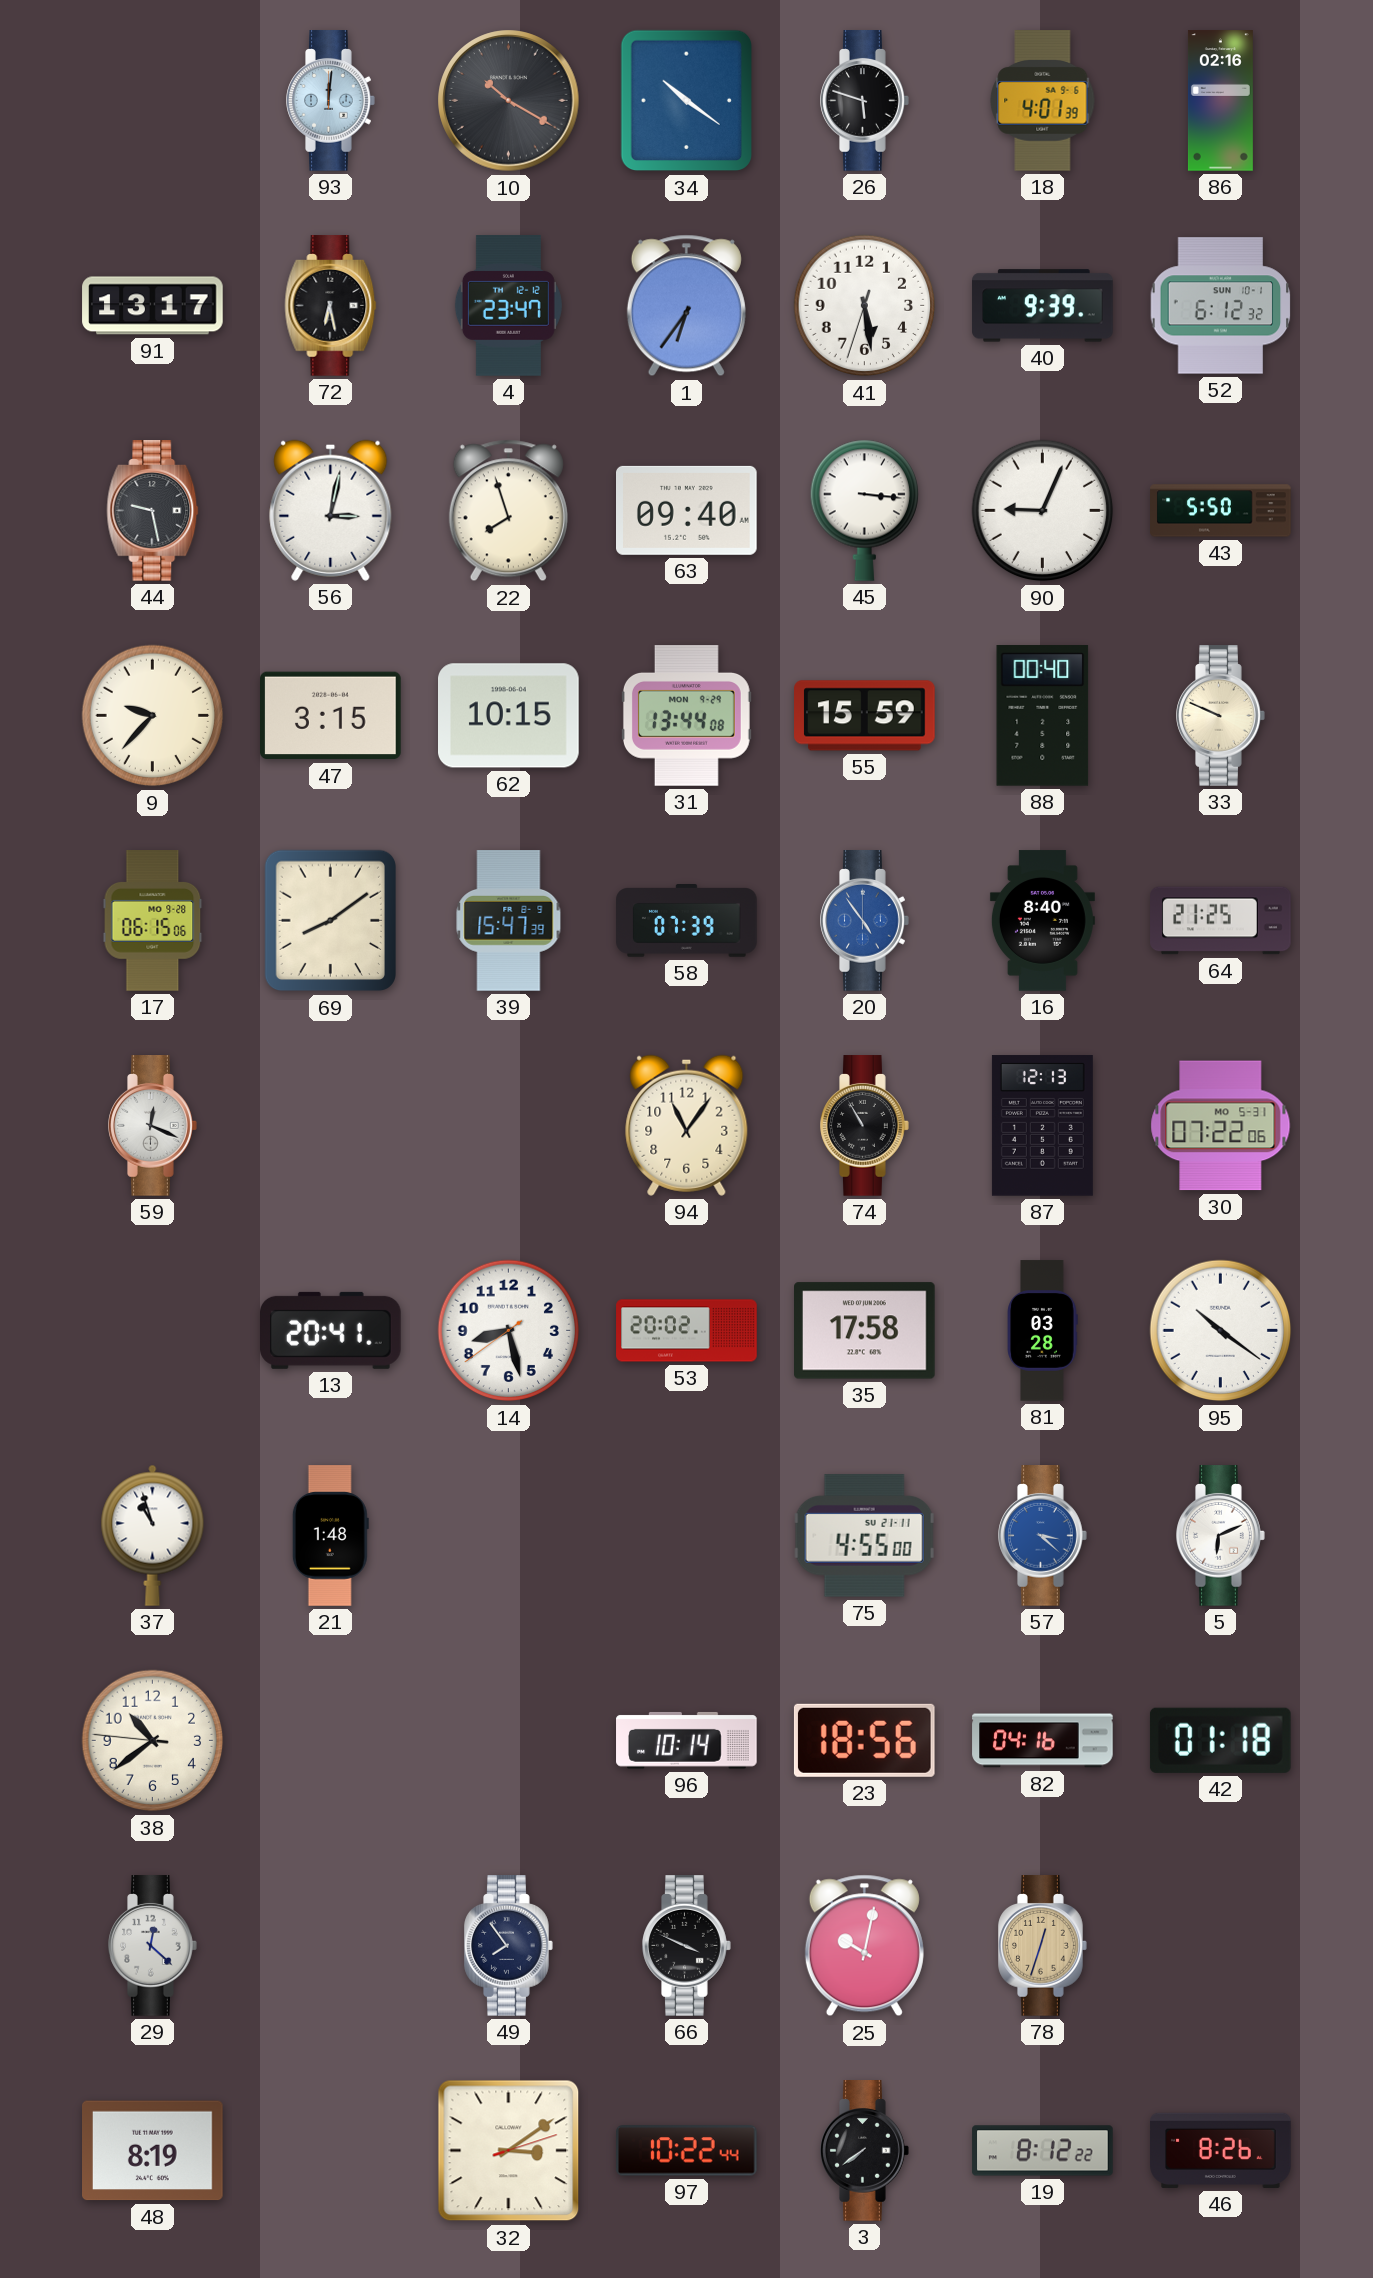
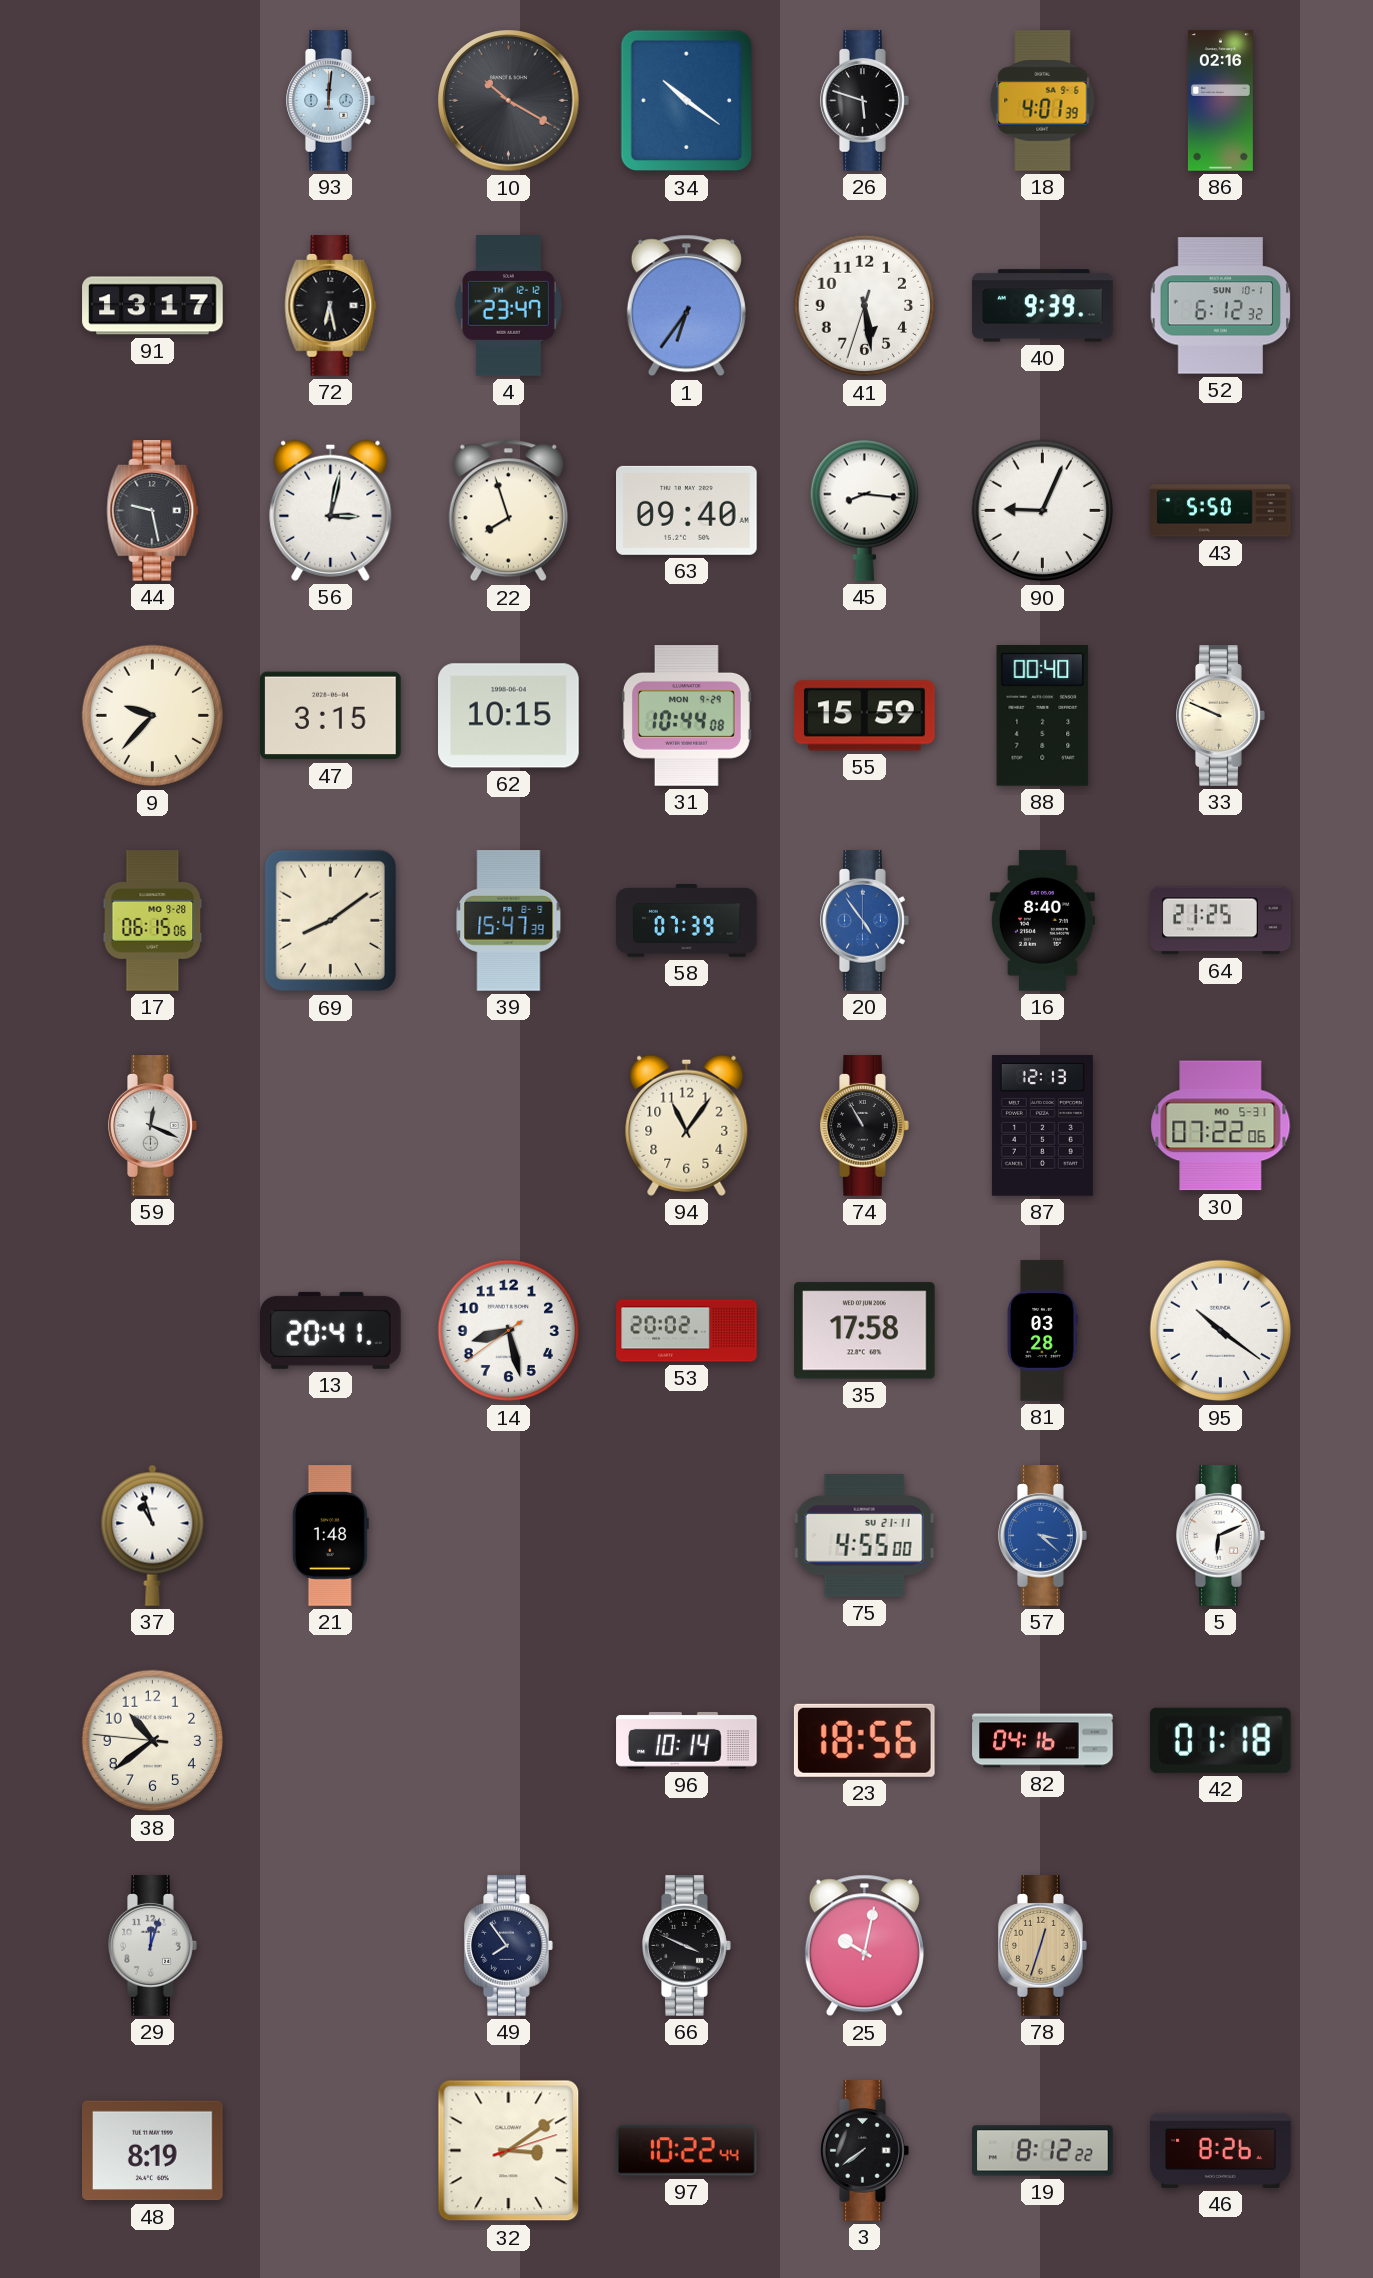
45: 3:16 -> 8:16 (864, 510)
31: 13:44 -> 10:44 (686, 716)
29: 12:22 -> 12:03 (153, 1946)
